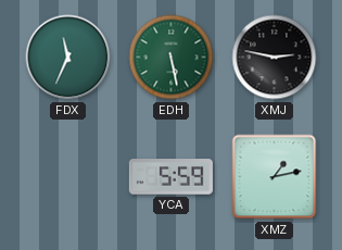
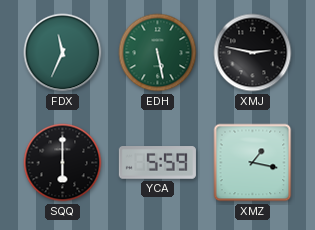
SQQ: none -> 6:00 (63, 163)
XMZ: 1:13 -> 1:17 (253, 163)
